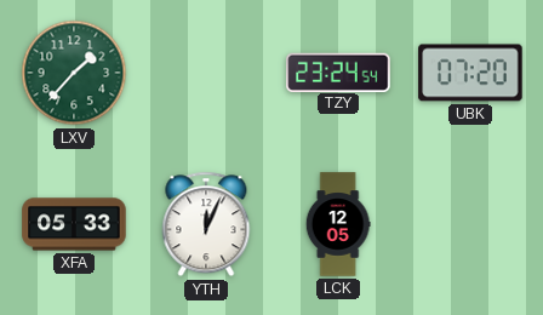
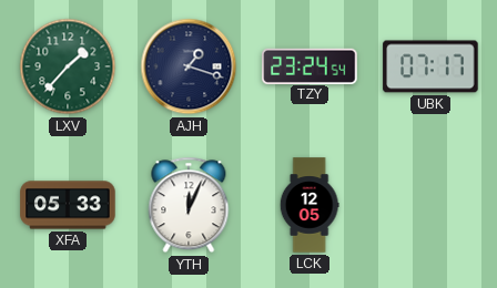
AJH: none -> 1:18 (189, 66)
UBK: 07:20 -> 07:17 (430, 66)
